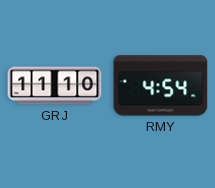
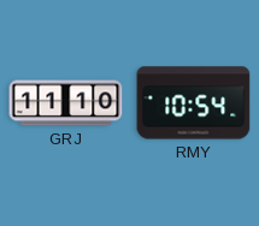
RMY: 4:54 -> 10:54 (194, 103)
